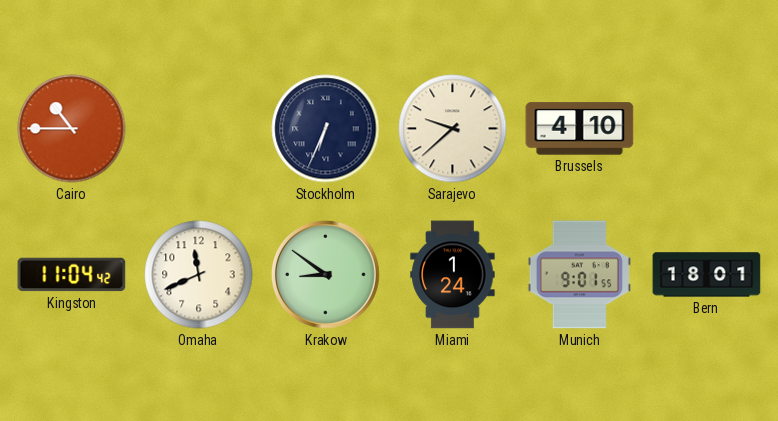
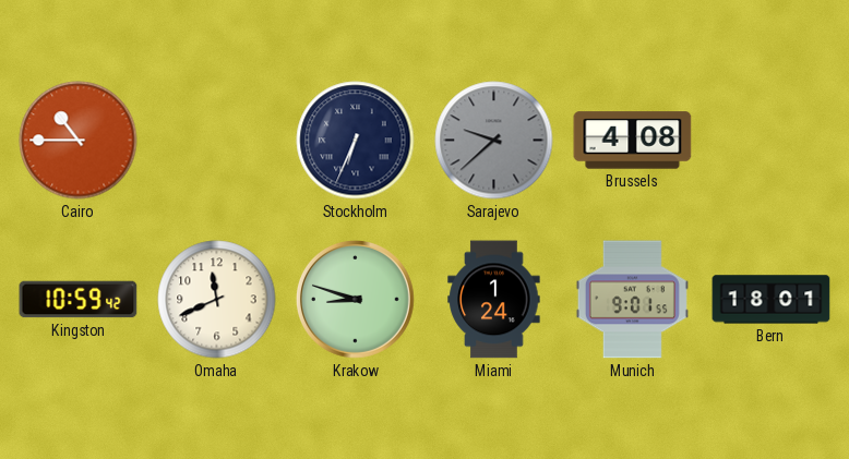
Sarajevo dial: cream -> grey (494, 141)
Brussels: 4:10 -> 4:08 (633, 141)
Kingston: 11:04 -> 10:59 (79, 300)
Krakow: 8:51 -> 8:48 (356, 300)
